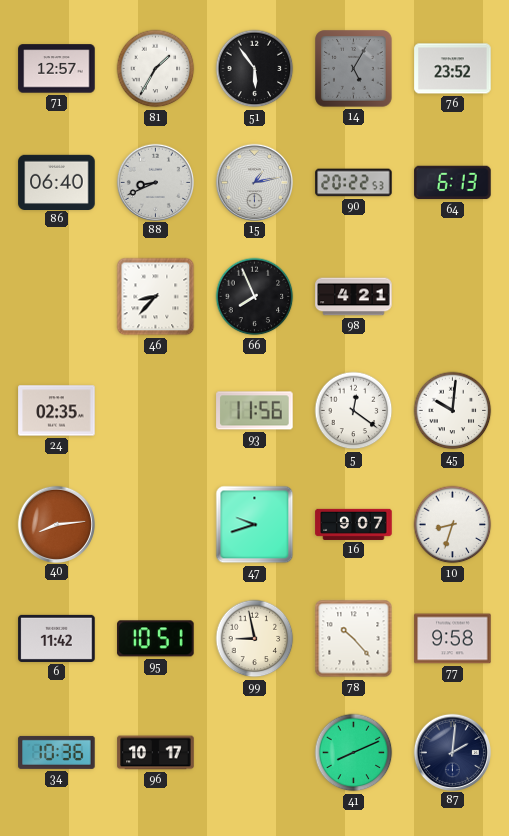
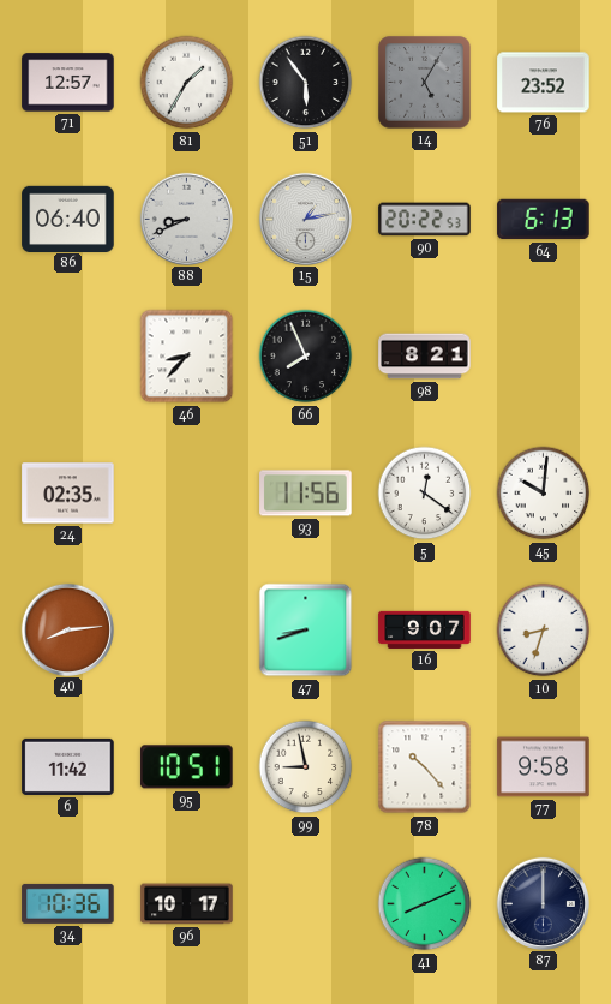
98: 4:21 -> 8:21 (425, 357)
47: 9:42 -> 8:42 (306, 631)
87: 2:01 -> 12:00 (543, 903)
